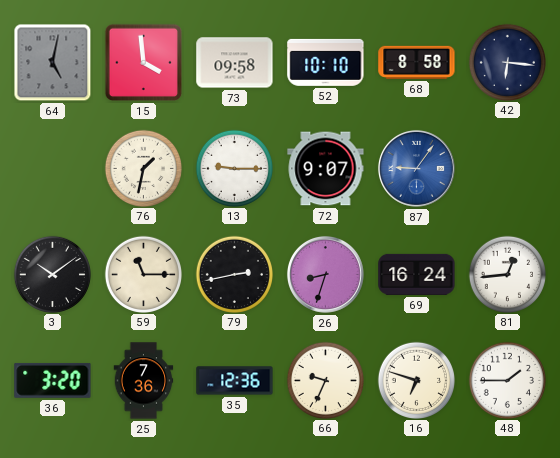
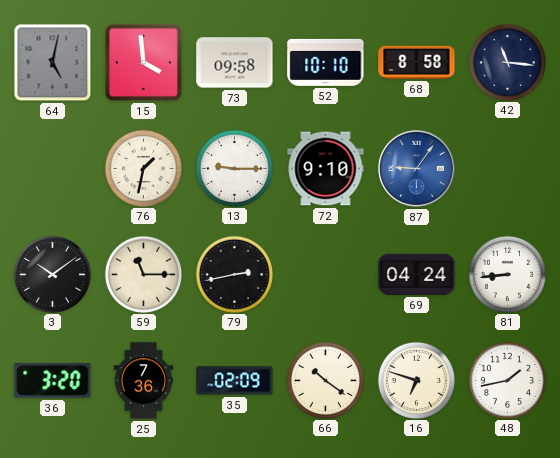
42: 6:16 -> 11:16 (507, 62)
72: 9:07 -> 9:10 (326, 169)
26: 8:33 -> none (326, 275)
69: 16:24 -> 04:24 (417, 274)
81: 12:44 -> 8:44 (507, 274)
35: 12:36 -> 02:09 (235, 381)
66: 9:34 -> 10:21 (325, 380)
48: 1:45 -> 1:43 (507, 380)
